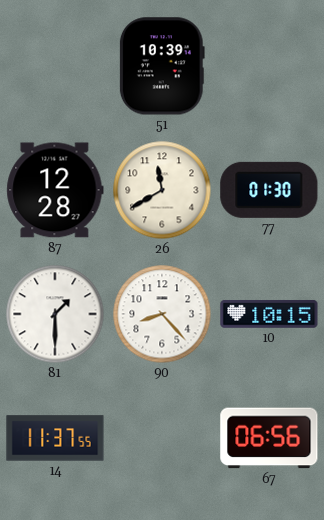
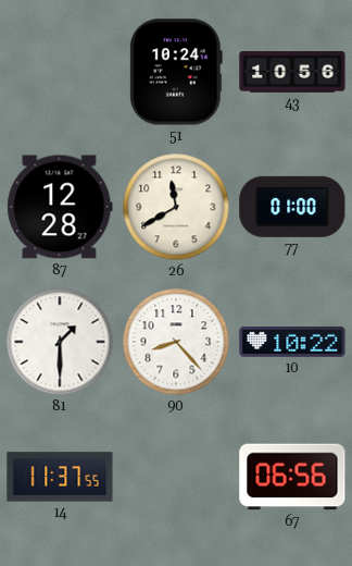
51: 10:39 -> 10:24 (176, 72)
43: none -> 10:56 (292, 72)
77: 01:30 -> 01:00 (292, 207)
10: 10:15 -> 10:22 (292, 342)
